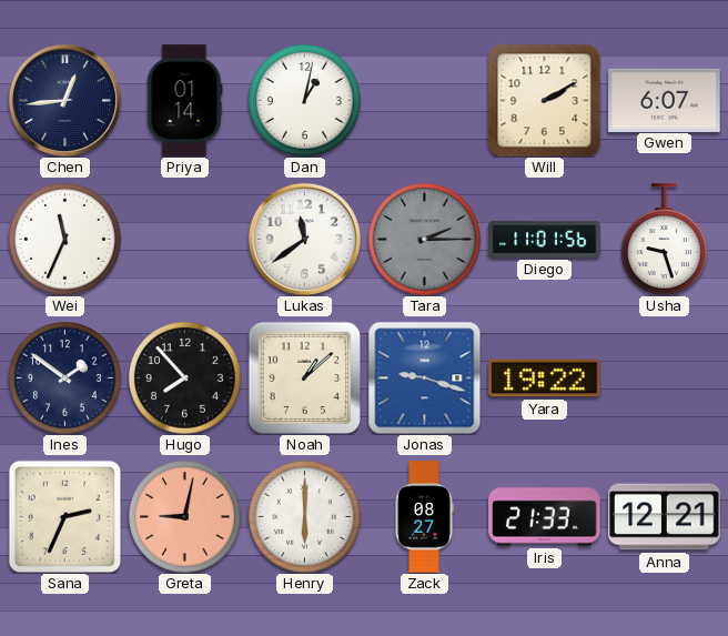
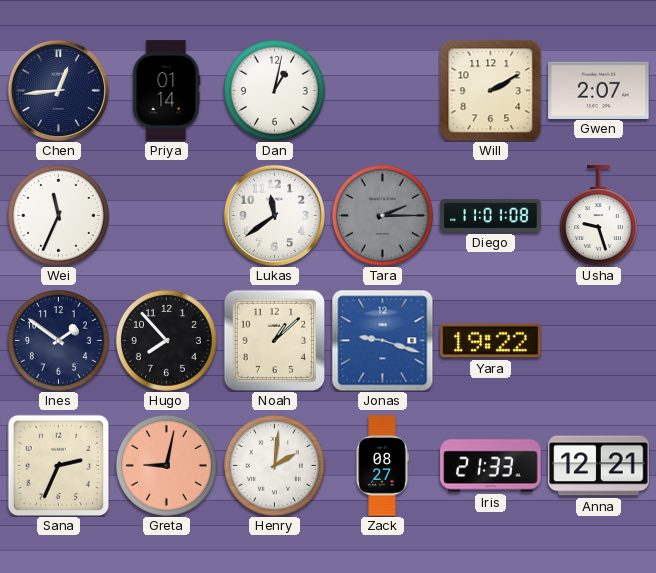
Gwen: 6:07 -> 2:07 (599, 90)
Diego: 11:01:56 -> 11:01:08 (491, 215)
Henry: 6:00 -> 2:01 (274, 465)
